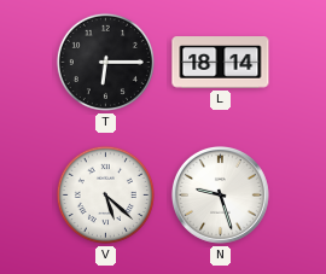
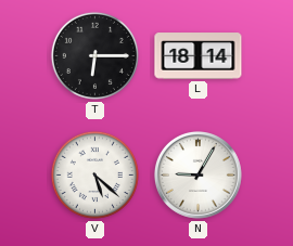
N: 9:27 -> 9:05 (198, 174)
